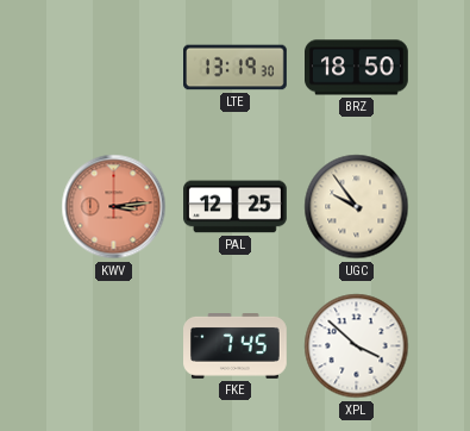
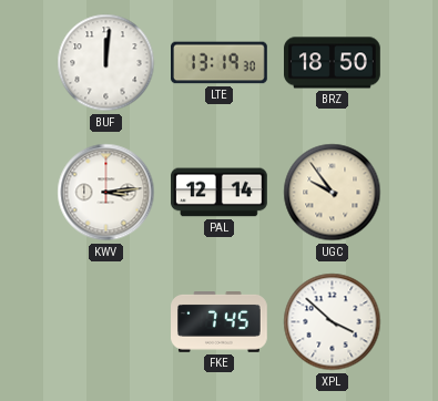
BUF: none -> 12:01 (106, 63)
KWV dial: salmon -> white (106, 193)
PAL: 12:25 -> 12:14 (220, 193)
